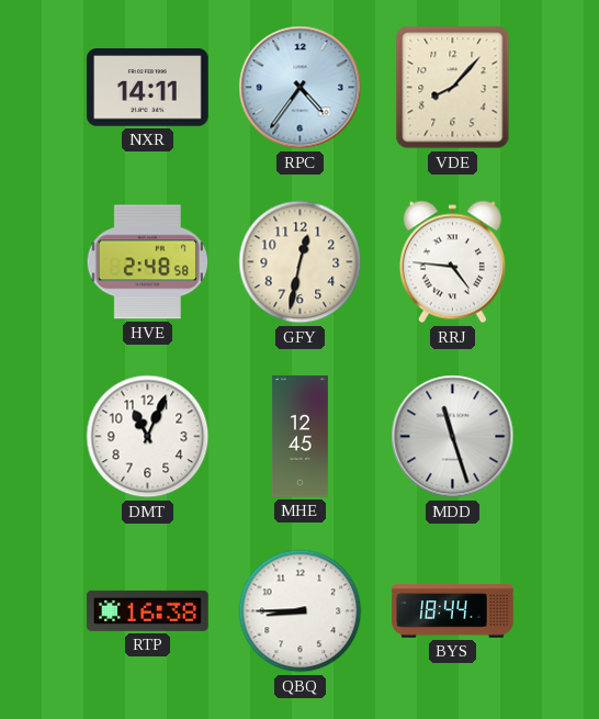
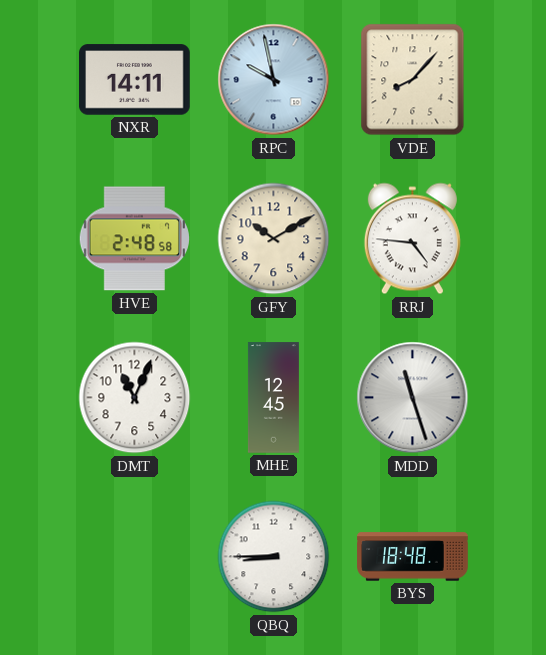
RPC: 4:36 -> 9:58 (274, 80)
GFY: 12:32 -> 10:10 (274, 239)
RTP: 16:38 -> none (148, 610)
BYS: 18:44 -> 18:48 (413, 557)
